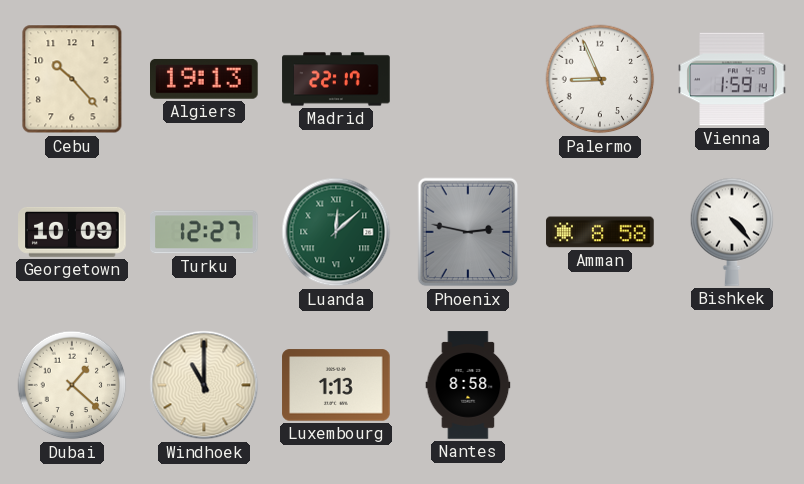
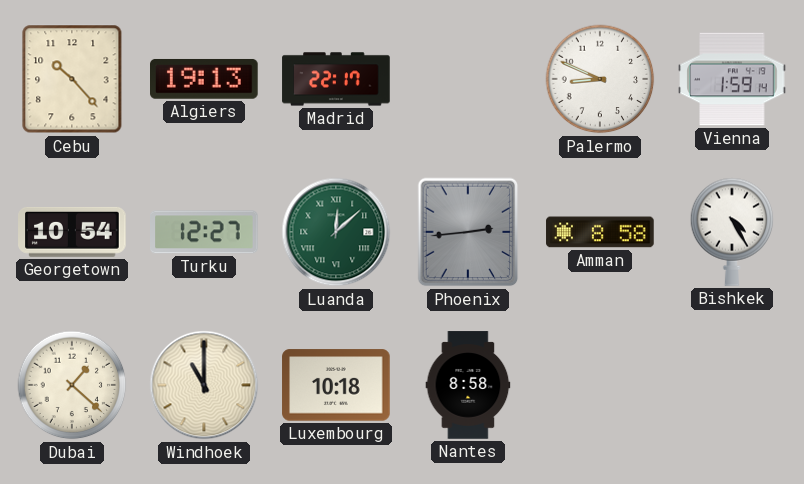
Palermo: 8:56 -> 8:49 (600, 79)
Georgetown: 10:09 -> 10:54 (72, 232)
Phoenix: 2:47 -> 2:44 (468, 232)
Bishkek: 4:23 -> 4:25 (732, 232)
Luxembourg: 1:13 -> 10:18 (336, 385)
